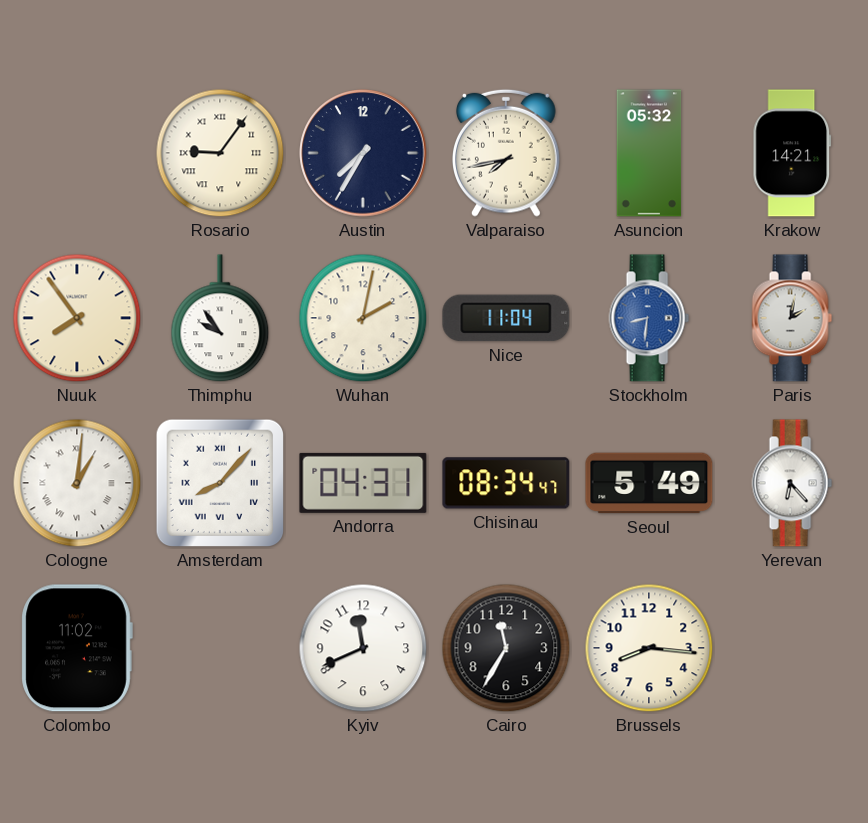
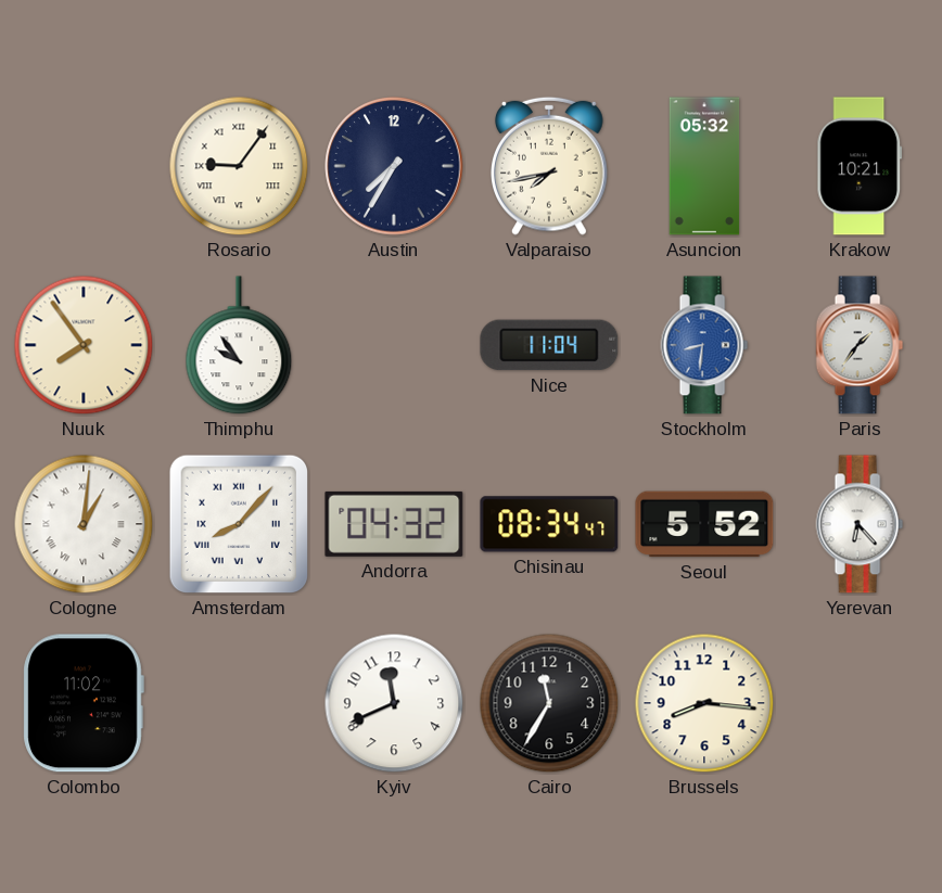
Krakow: 14:21 -> 10:21 (860, 166)
Wuhan: 2:02 -> none (363, 318)
Paris: 2:02 -> 1:36 (860, 345)
Andorra: 04:31 -> 04:32 (394, 524)
Seoul: 5:49 -> 5:52 (704, 524)
